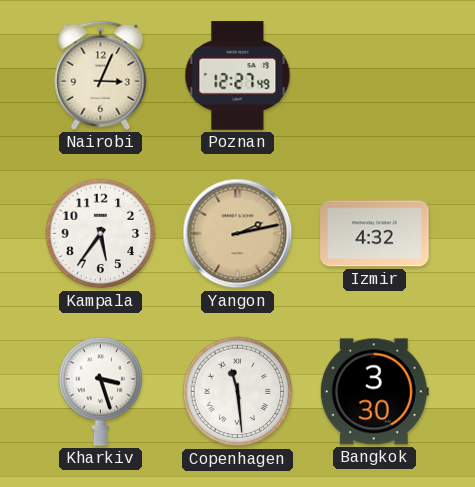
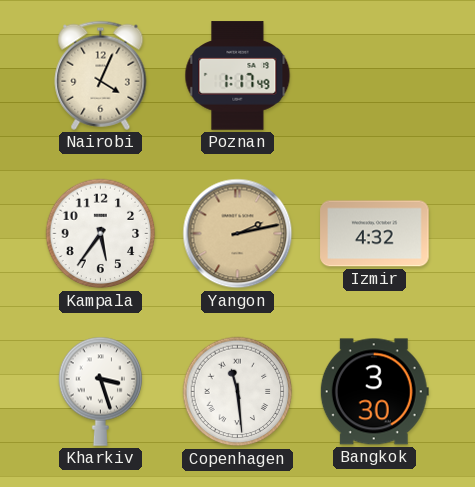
Nairobi: 3:04 -> 4:04 (101, 75)
Poznan: 12:27 -> 1:17 (238, 76)
